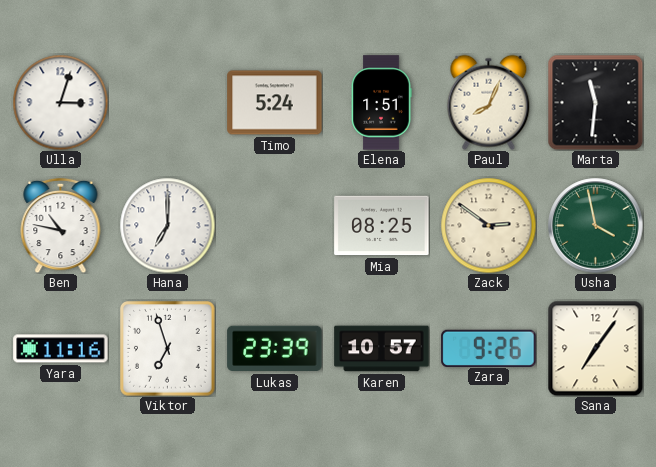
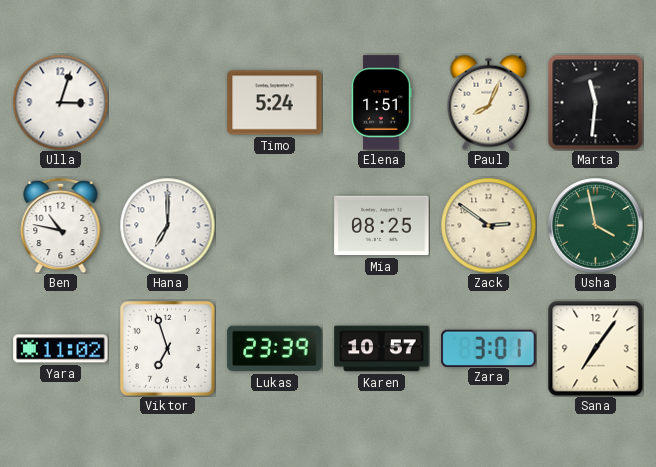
Yara: 11:16 -> 11:02 (61, 349)
Zara: 9:26 -> 3:01 (489, 348)
